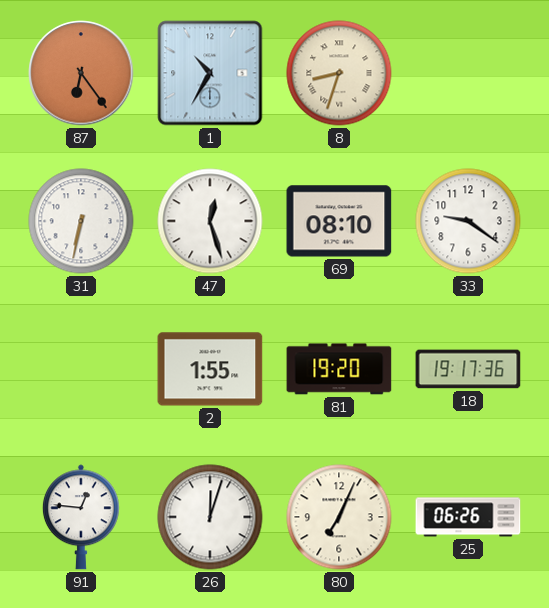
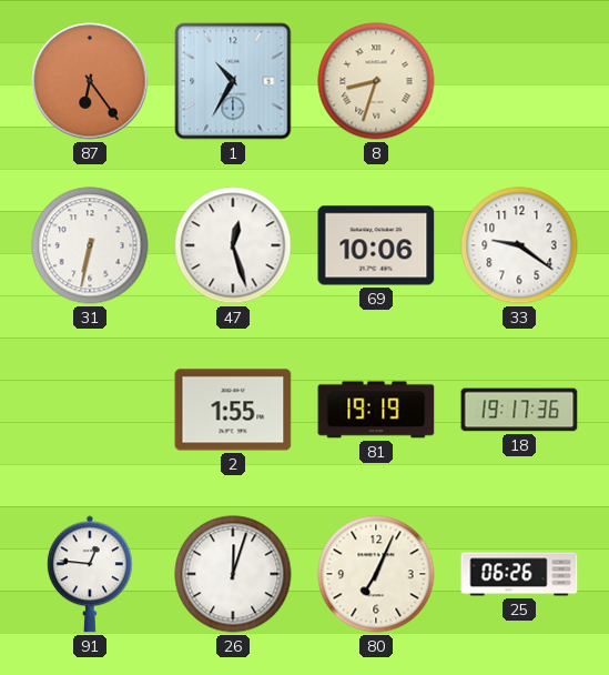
69: 08:10 -> 10:06 (376, 245)
81: 19:20 -> 19:19 (376, 410)
